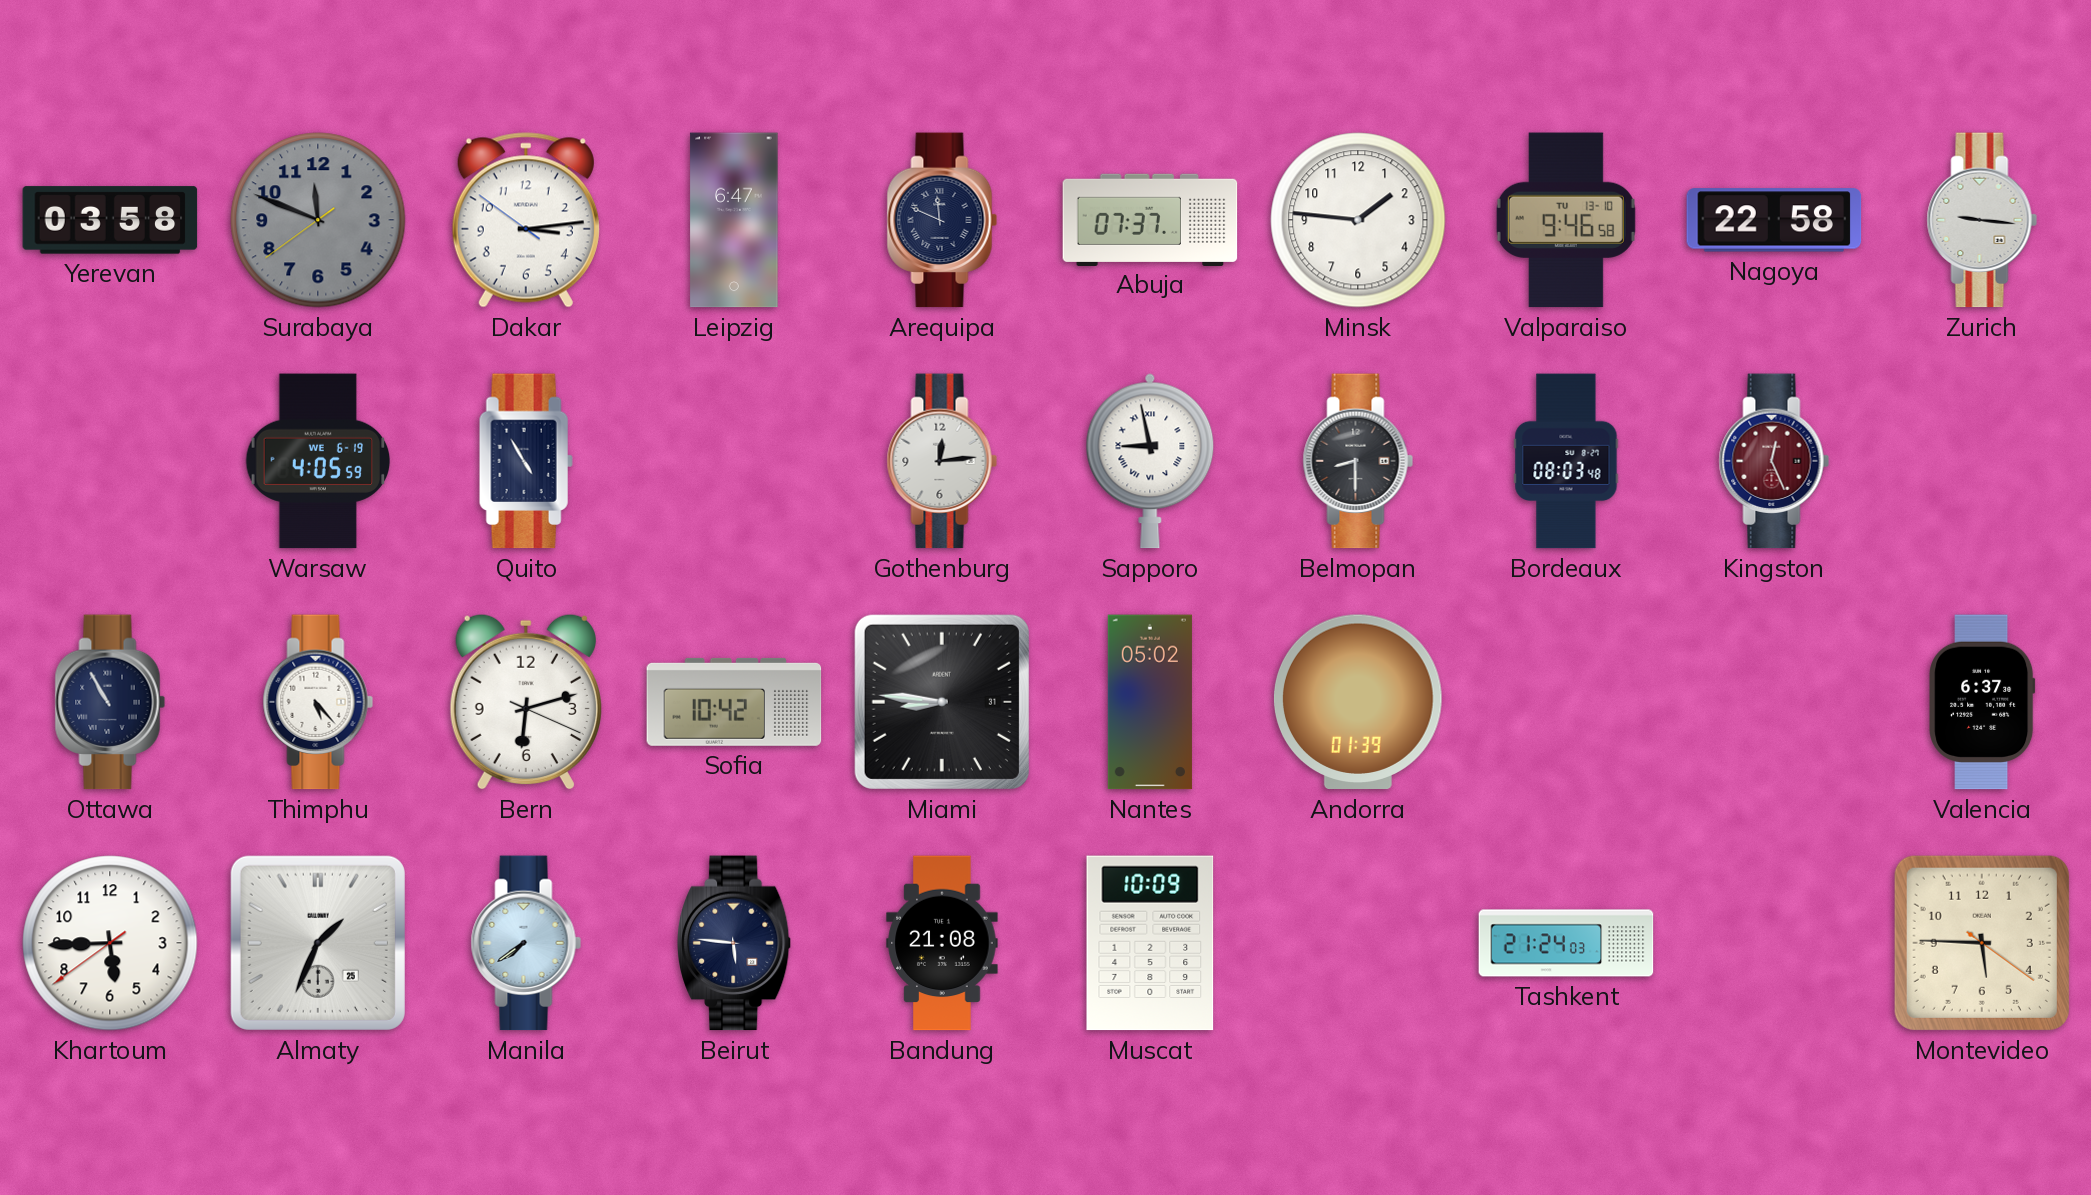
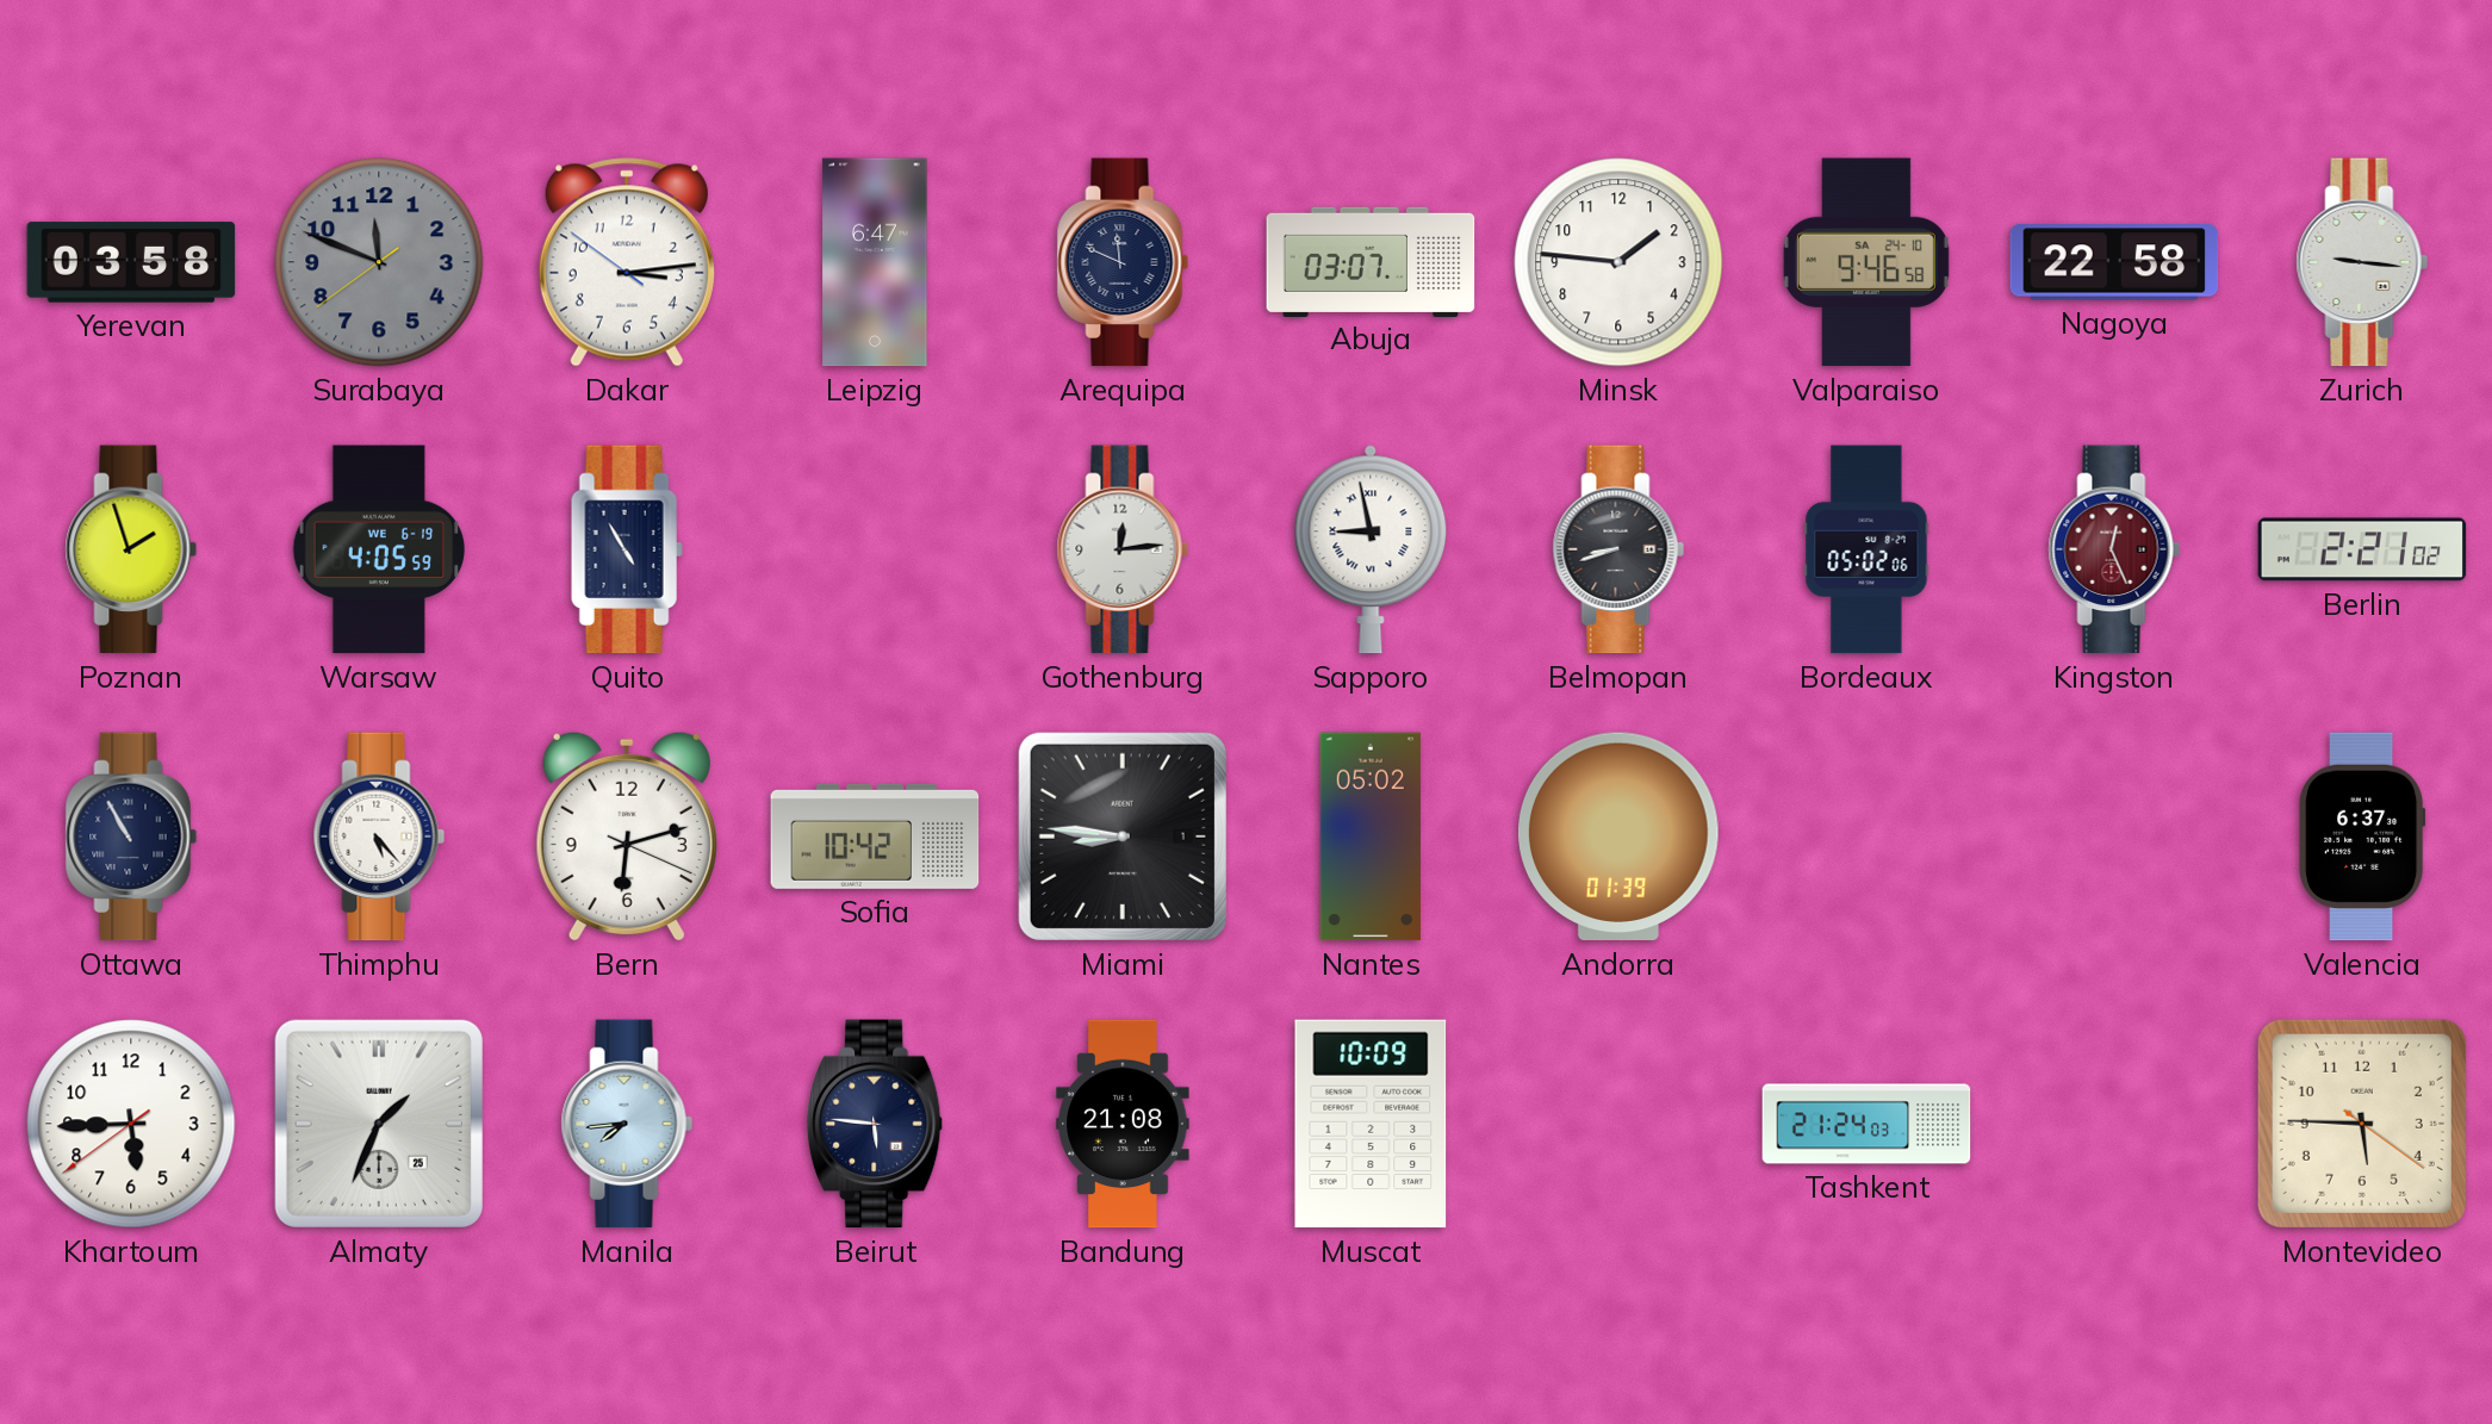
Abuja: 07:37 -> 03:07 (1371, 261)
Valparaiso date: TU 13-10 -> SA 24-10 (1866, 262)
Poznan: none -> 1:57 (131, 549)
Belmopan: 8:30 -> 8:42 (1618, 549)
Bordeaux: 08:03 -> 05:02 (1866, 549)
Berlin: none -> 2:21 (2362, 549)
Miami date: 31 -> 1 (1123, 837)
Manila: 7:39 -> 7:44 (627, 1124)
